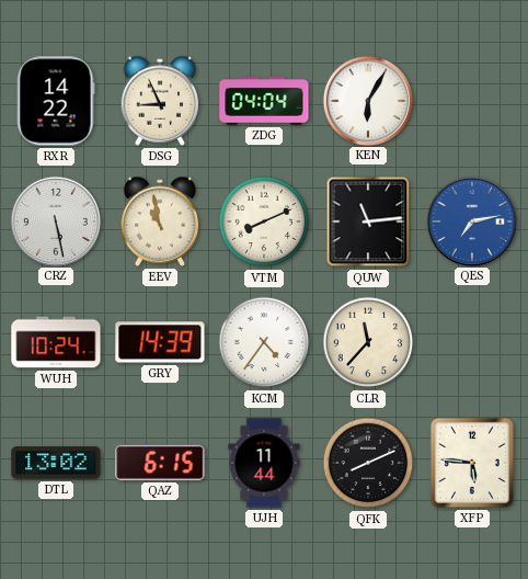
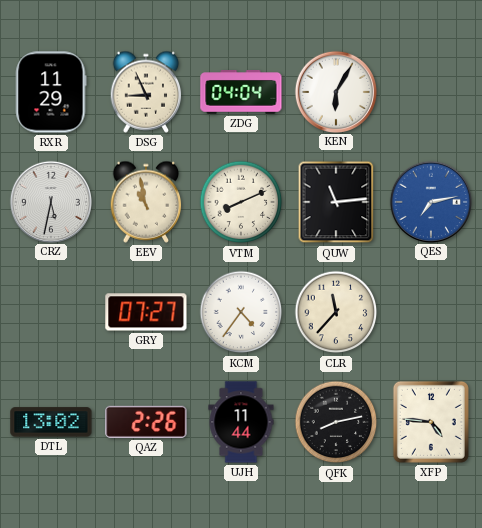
RXR: 14:22 -> 11:29 (51, 92)
CRZ: 5:28 -> 5:32 (50, 201)
WUH: 10:24 -> none (56, 342)
GRY: 14:39 -> 07:27 (146, 312)
QAZ: 6:15 -> 2:26 (146, 422)
QFK: 8:11 -> 8:13 (336, 422)
XFP: 5:46 -> 4:46 (431, 422)
